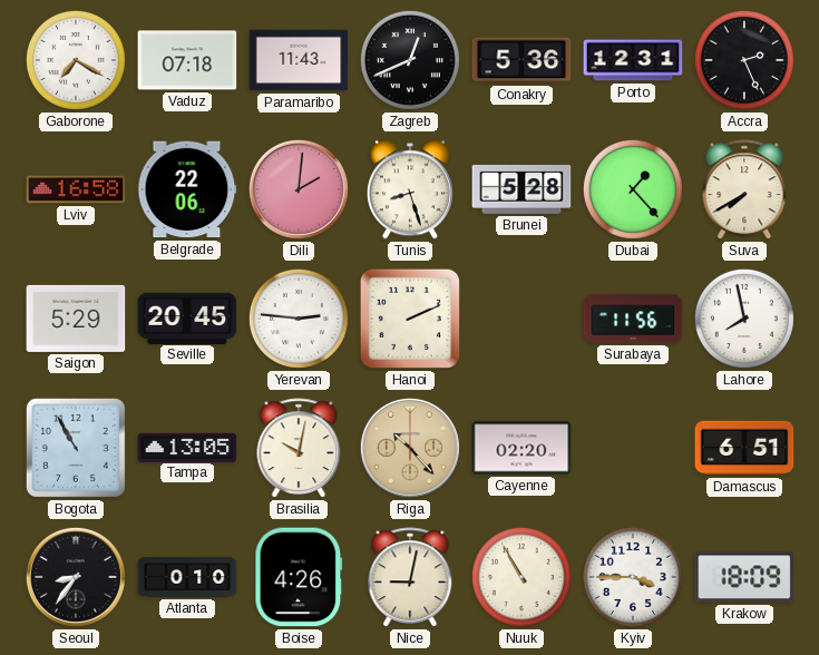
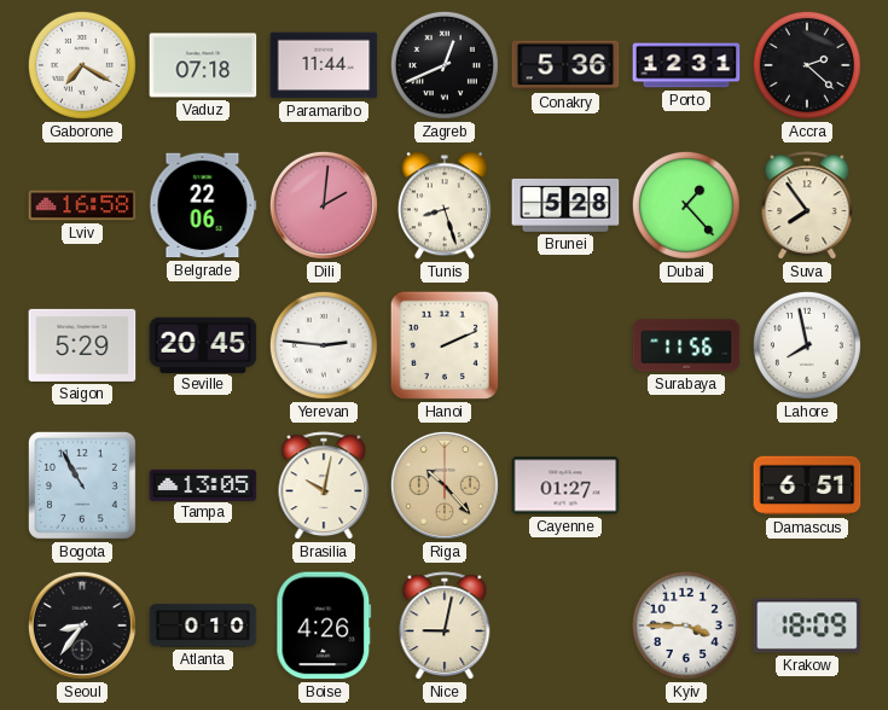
Paramaribo: 11:43 -> 11:44 (324, 65)
Accra: 2:26 -> 2:22 (807, 65)
Suva: 7:40 -> 7:54 (807, 206)
Cayenne: 02:20 -> 01:27 (565, 485)
Nuuk: 10:55 -> none (521, 577)
